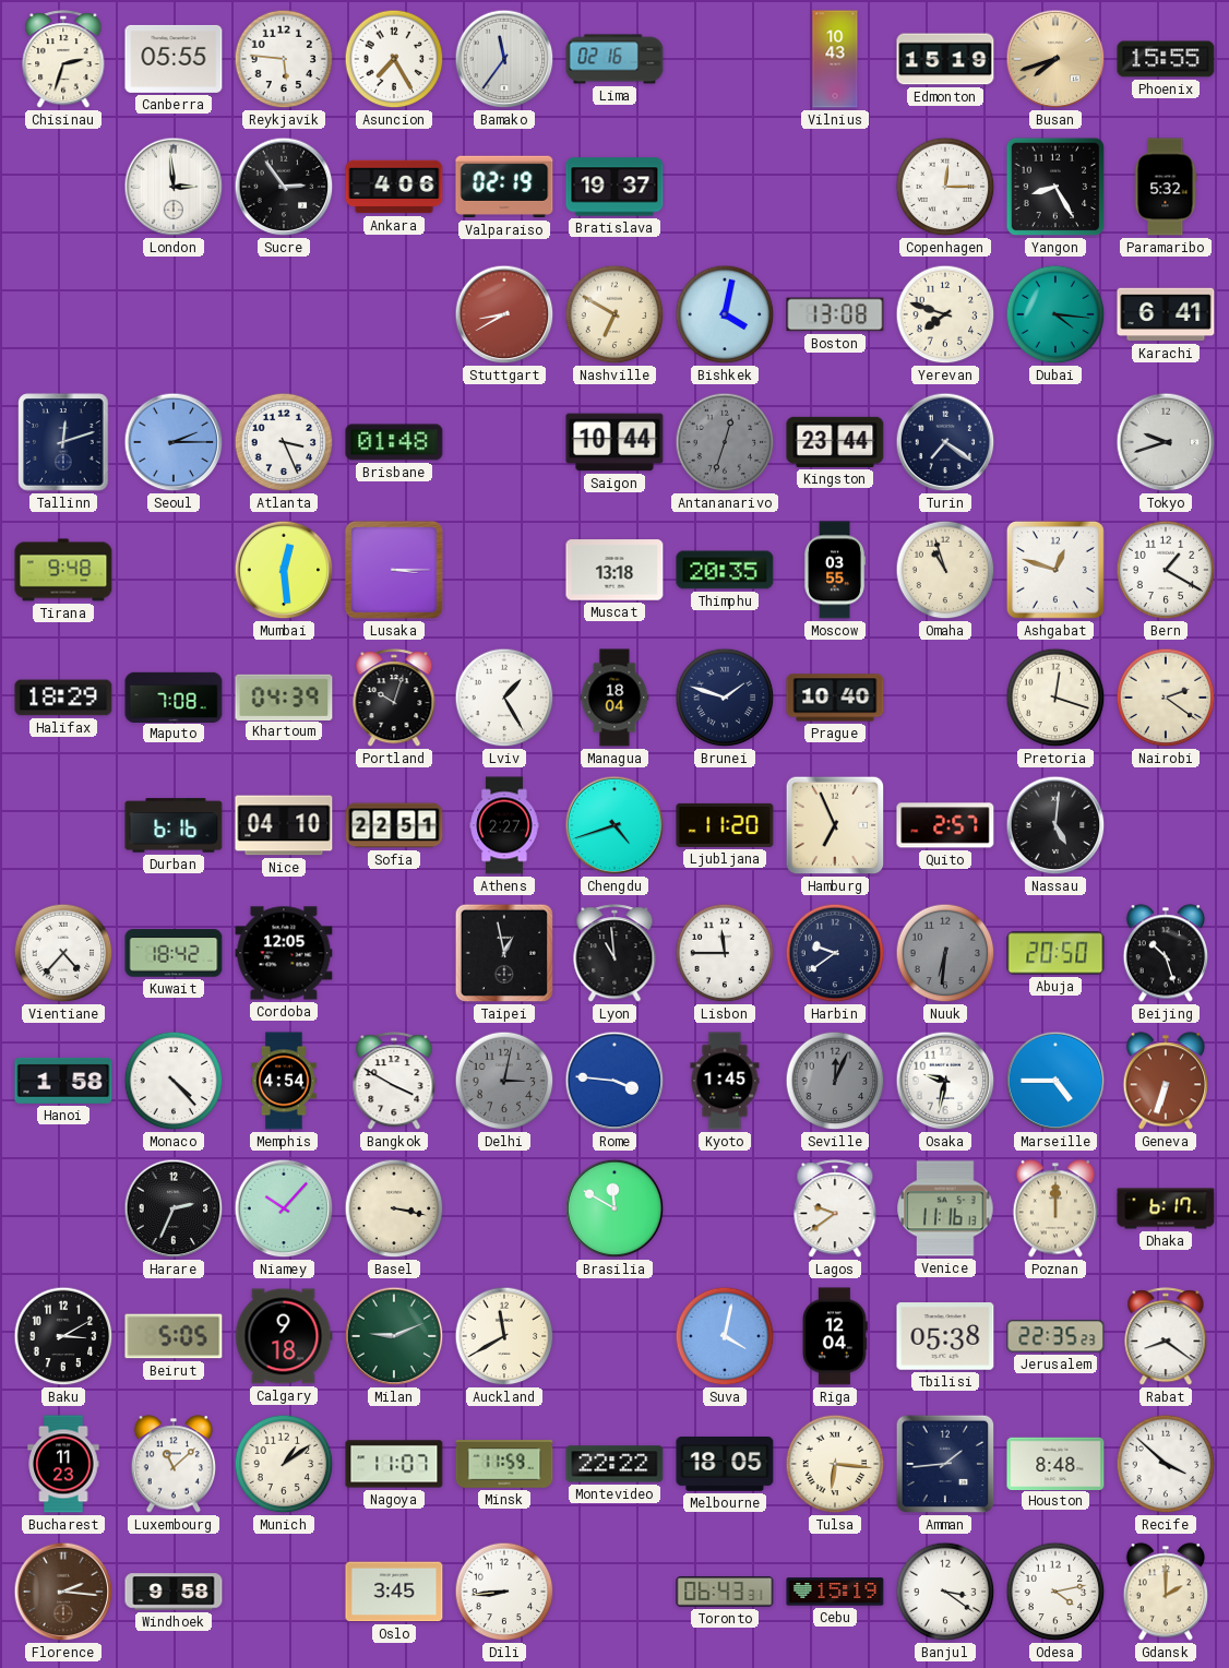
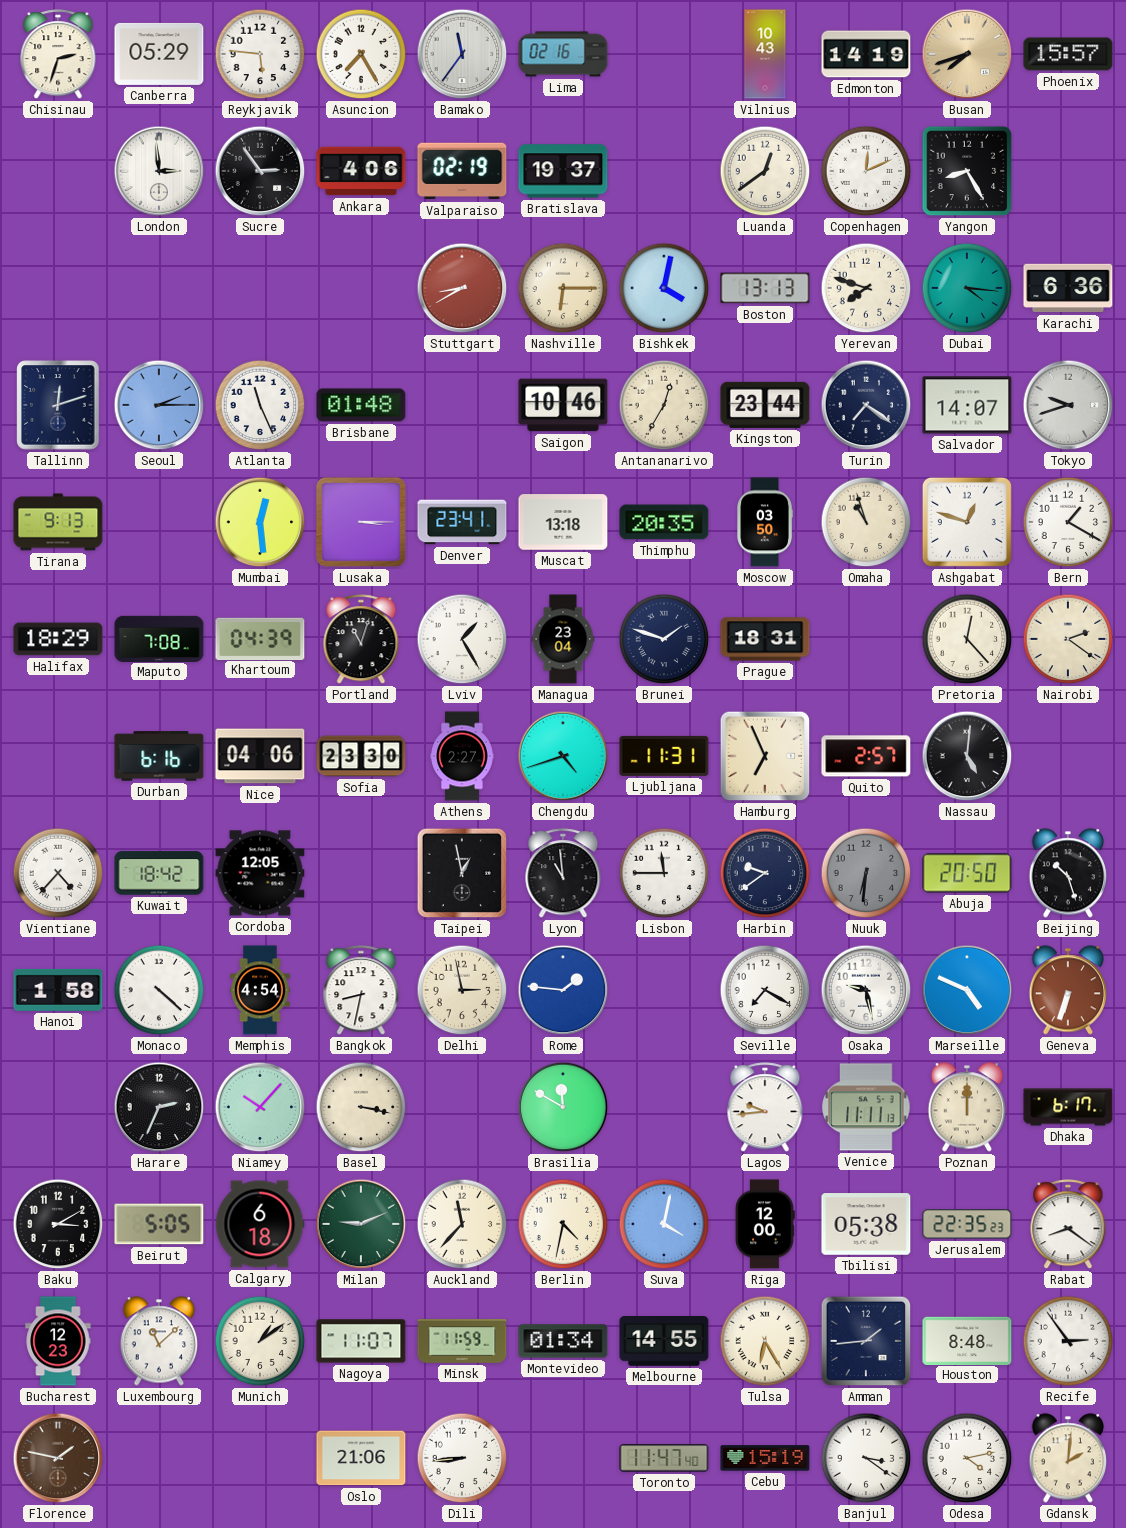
Canberra: 05:55 -> 05:29 (159, 54)
Edmonton: 15:19 -> 14:19 (866, 54)
Phoenix: 15:55 -> 15:57 (1068, 54)
Luanda: none -> 12:39 (765, 171)
Copenhagen: 12:15 -> 12:11 (866, 171)
Paramaribo: 5:32 -> none (1166, 187)
Nashville: 6:50 -> 6:15 (563, 288)
Boston: 13:08 -> 13:13 (765, 288)
Karachi: 6:41 -> 6:36 (1068, 288)
Atlanta: 3:26 -> 11:26 (260, 405)
Saigon: 10:44 -> 10:46 (563, 405)
Antananarivo: 12:33 -> 12:35 (664, 405)
Antananarivo dial: grey -> cream (664, 405)
Salvador: none -> 14:07 (967, 405)
Tirana: 9:48 -> 9:13 (58, 522)
Denver: none -> 23:41 (462, 522)
Moscow: 03:55 -> 03:50 (765, 522)
Portland: 10:03 -> 11:03 (361, 640)
Managua: 18:04 -> 23:04 (563, 639)
Prague: 10:40 -> 18:31 (765, 639)
Pretoria: 12:18 -> 12:23 (967, 639)
Nice: 04:10 -> 04:06 (260, 756)
Sofia: 22:51 -> 23:30 (361, 756)
Ljubljana: 11:20 -> 11:31 (664, 756)
Monaco: 4:23 -> 4:22 (159, 990)
Bangkok: 3:50 -> 8:32 (361, 991)
Delhi: 3:02 -> 2:58 (462, 990)
Delhi dial: grey -> cream (462, 990)
Rome: 3:46 -> 1:46 (563, 990)
Kyoto: 1:45 -> none (725, 1081)
Seville: 12:04 -> 7:20 (765, 990)
Seville dial: grey -> white (765, 990)
Osaka: 9:32 -> 9:28 (866, 990)
Marseille: 4:45 -> 4:49 (967, 990)
Lagos: 9:39 -> 9:44 (765, 1108)
Venice: 11:16 -> 11:11 (866, 1107)
Calgary: 9:18 -> 6:18 (260, 1224)
Auckland: 11:40 -> 11:37 (462, 1224)
Berlin: none -> 4:32 (563, 1224)
Riga: 12:04 -> 12:00 (765, 1224)
Bucharest: 11:23 -> 12:23 (58, 1341)
Montevideo: 22:22 -> 01:34 (563, 1341)
Melbourne: 18:05 -> 14:55 (664, 1342)
Tulsa: 6:16 -> 6:25 (765, 1341)
Recife: 3:52 -> 2:54 (1068, 1341)
Florence: 2:16 -> 1:47 (58, 1458)
Windhoek: 9:58 -> none (174, 1592)
Oslo: 3:45 -> 21:06 (361, 1458)
Toronto: 06:43 -> 11:47 (664, 1458)
Gdansk: 2:00 -> 2:01 (1068, 1458)
